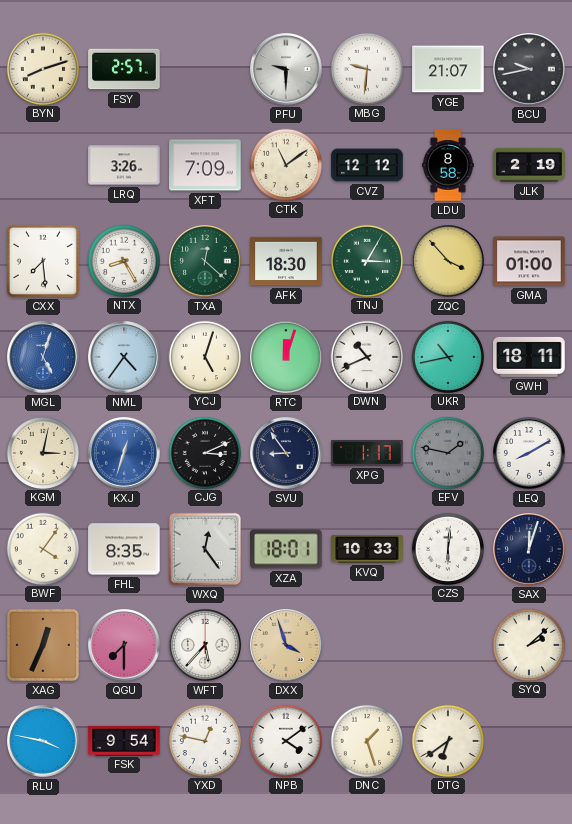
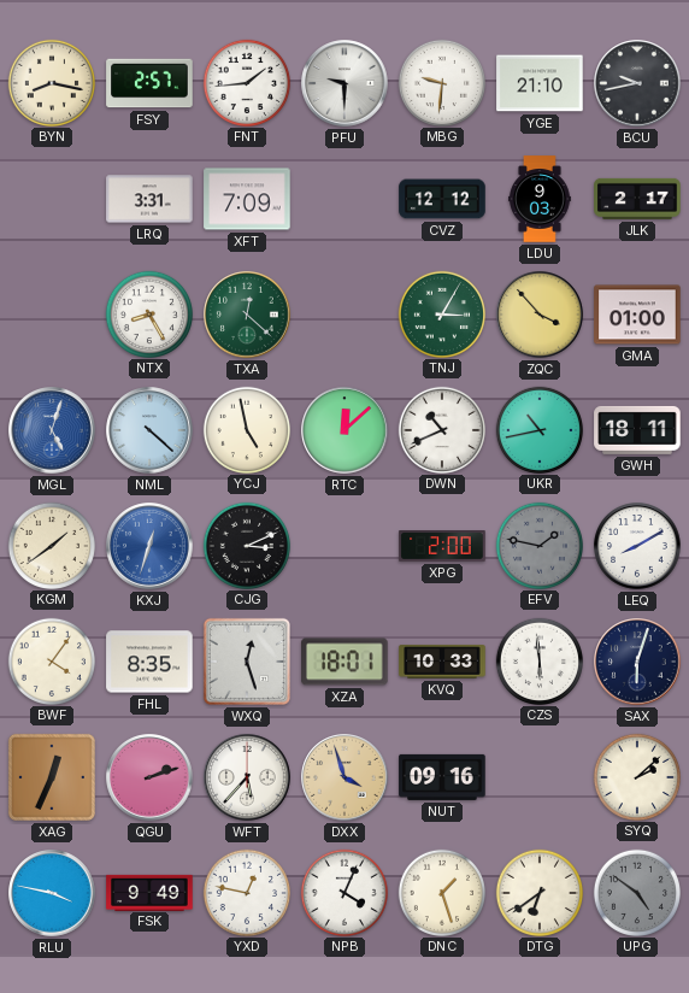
BYN: 8:12 -> 8:17 (51, 82)
FNT: none -> 1:44 (246, 82)
YGE: 21:07 -> 21:10 (540, 83)
LRQ: 3:26 -> 3:31 (149, 199)
CTK: 11:09 -> none (285, 164)
LDU: 8:58 -> 9:03 (541, 199)
JLK: 2:19 -> 2:17 (637, 199)
CXX: 7:29 -> none (43, 261)
AFK: 18:30 -> none (286, 261)
NML: 4:36 -> 4:22 (149, 430)
YCJ: 5:03 -> 4:58 (246, 429)
RTC: 12:03 -> 12:08 (344, 430)
KGM: 3:02 -> 1:39 (51, 545)
SVU: 8:54 -> none (286, 453)
XPG: 1:17 -> 2:00 (442, 546)
WXQ: 12:24 -> 12:27 (247, 662)
CZS: 6:01 -> 5:59 (538, 660)
SAX: 12:03 -> 6:03 (637, 662)
QGU: 7:30 -> 2:12 (149, 777)
NUT: none -> 09:16 (442, 777)
FSK: 9:54 -> 9:49 (149, 892)
NPB: 4:09 -> 4:04 (343, 892)
UPG: none -> 4:51 (636, 892)
